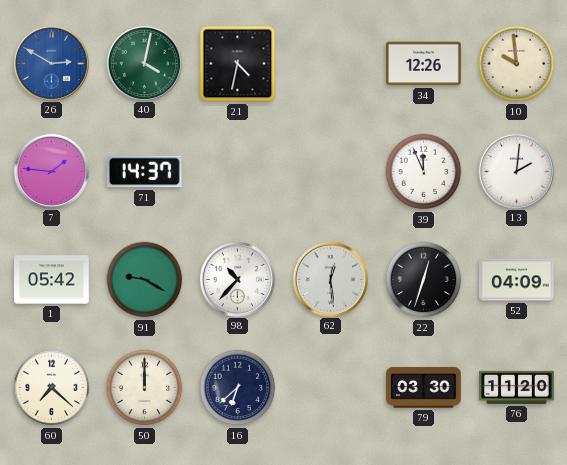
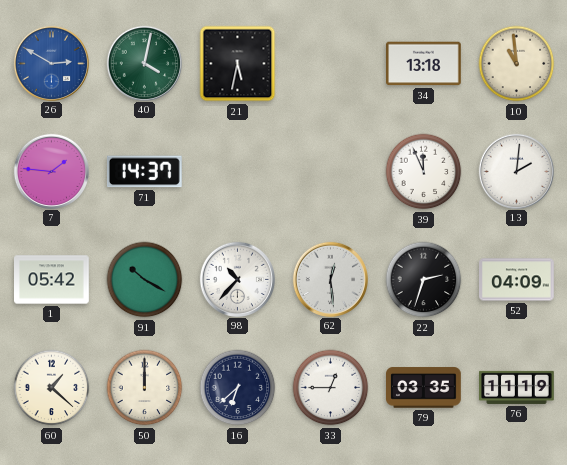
21: 4:32 -> 5:32 (238, 64)
34: 12:26 -> 13:18 (424, 64)
10: 9:59 -> 10:59 (517, 64)
91: 9:20 -> 10:20 (145, 280)
22: 12:33 -> 2:33 (424, 280)
60: 7:22 -> 1:22 (52, 388)
33: none -> 12:45 (331, 388)
79: 03:30 -> 03:35 (424, 388)
76: 11:20 -> 11:19 (517, 387)
